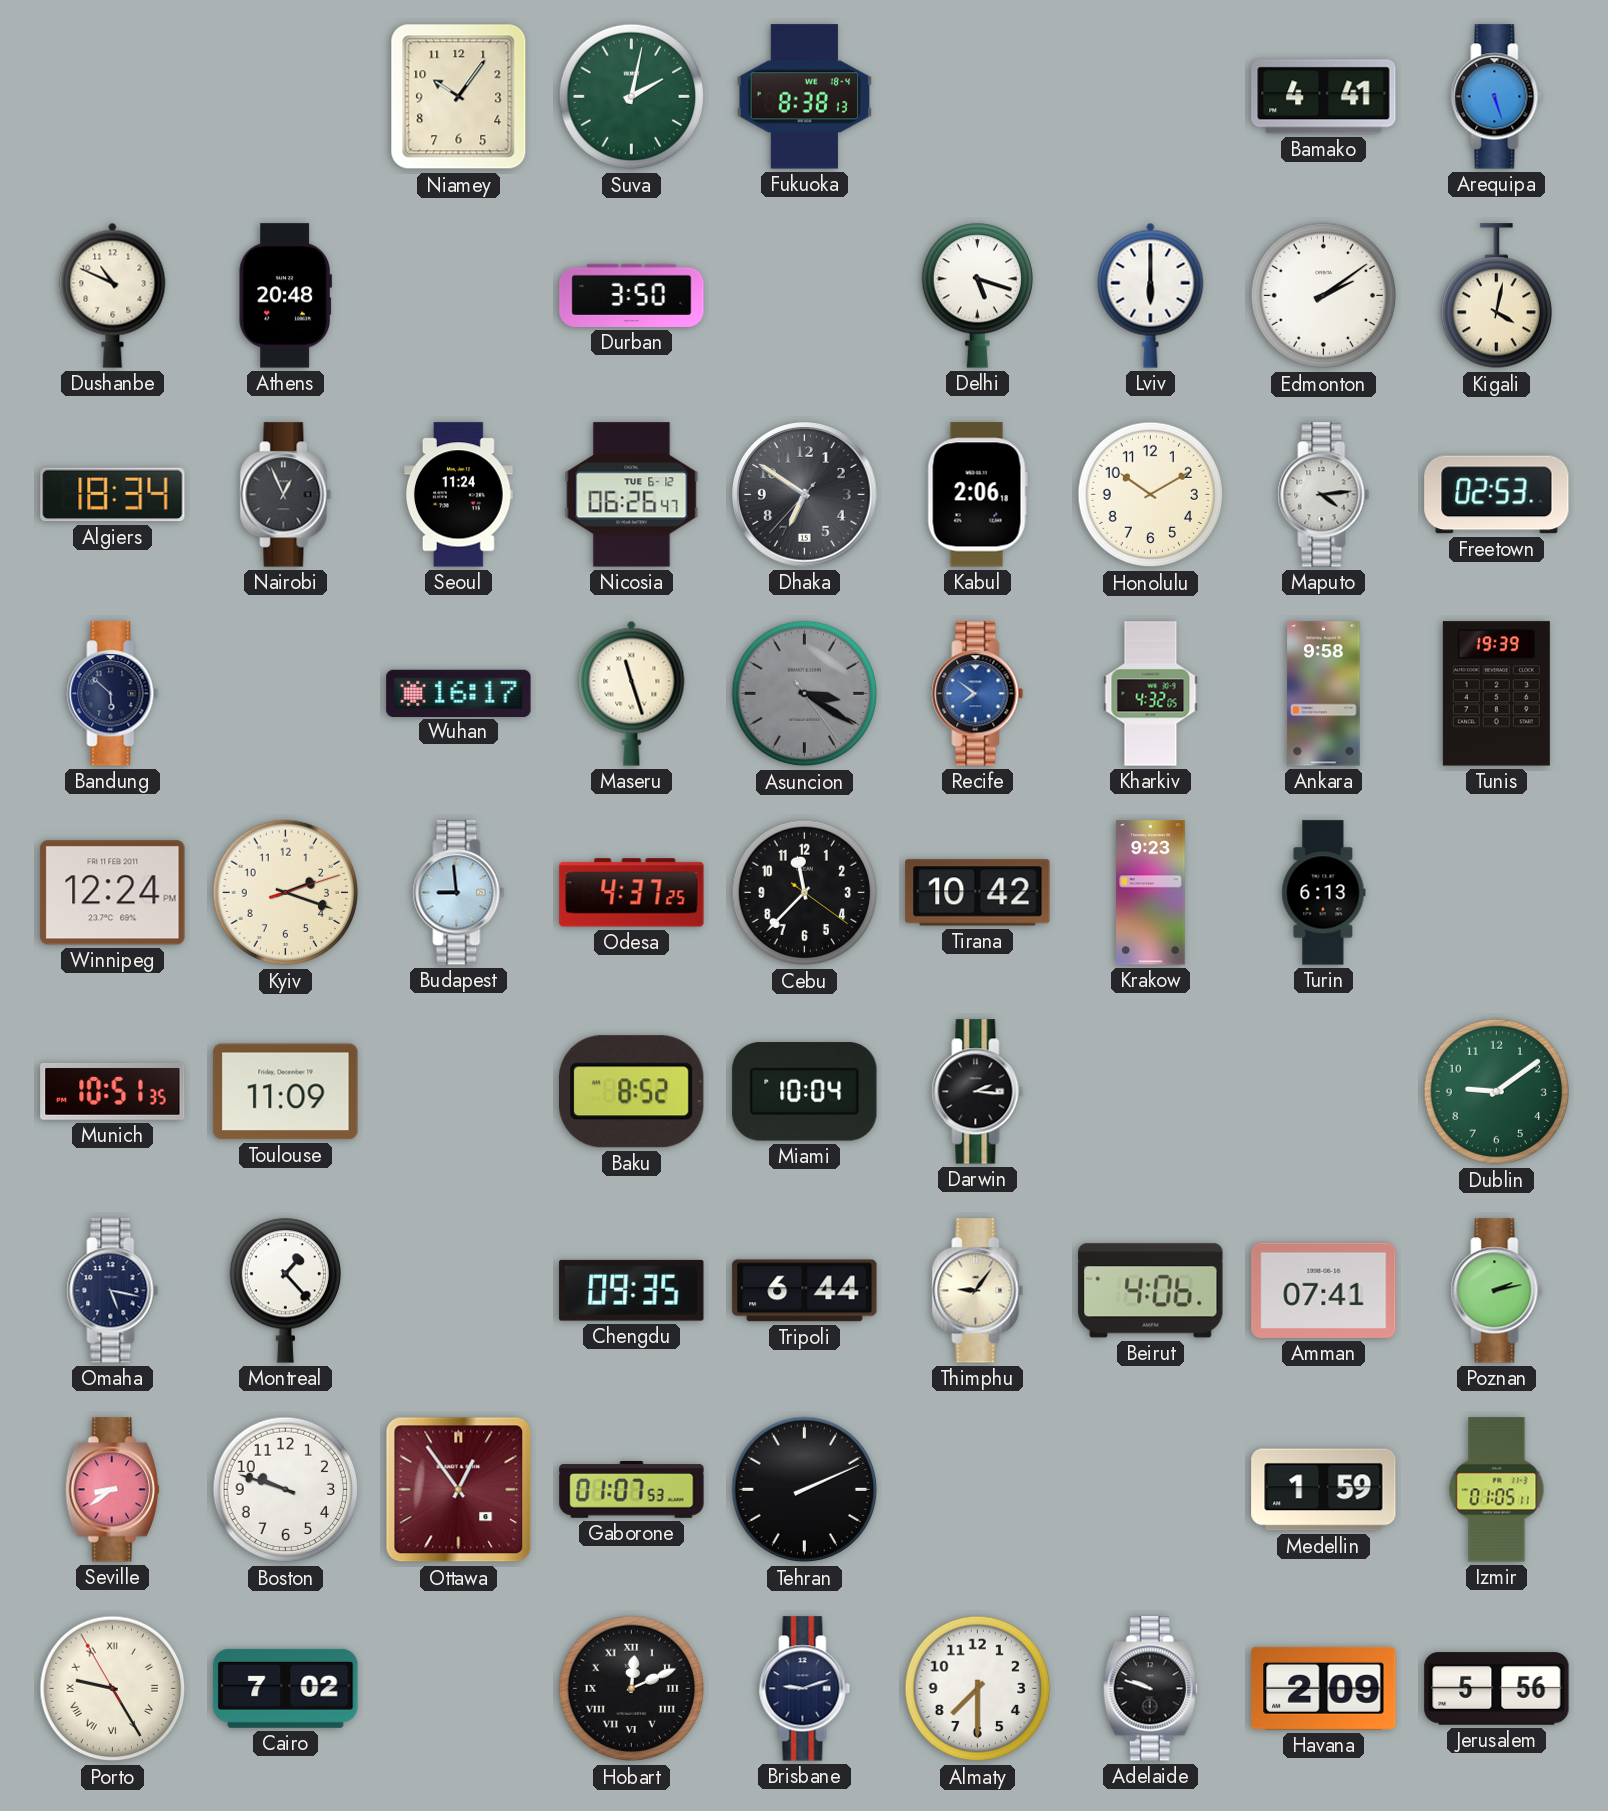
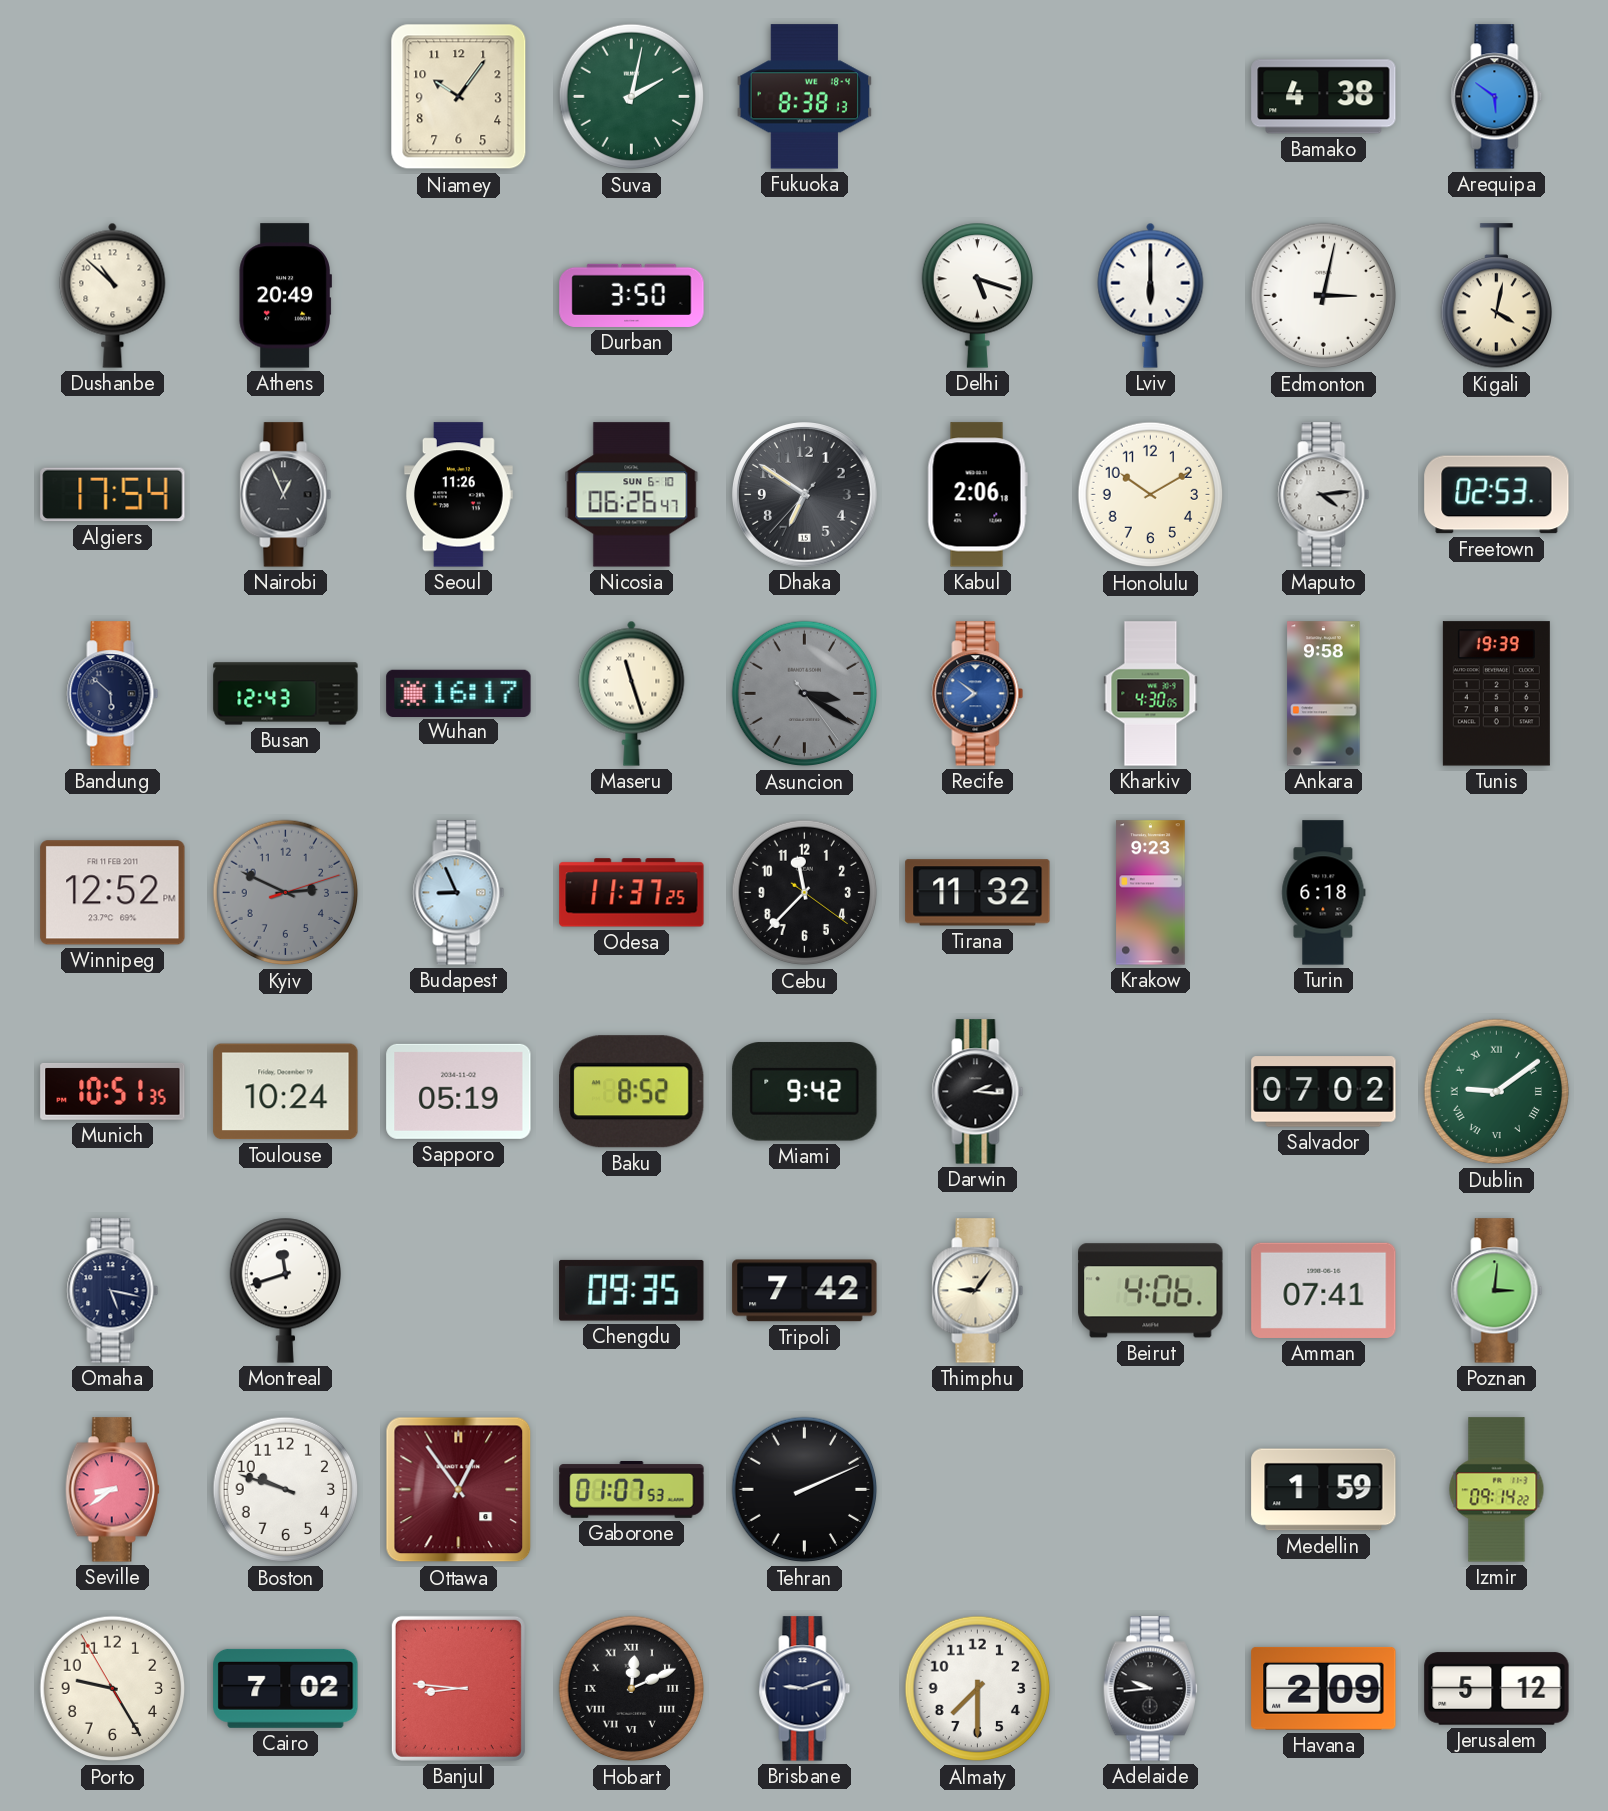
Bamako: 4:41 -> 4:38 (1324, 97)
Arequipa: 5:27 -> 5:51 (1497, 97)
Dushanbe: 10:49 -> 10:52 (113, 295)
Athens: 20:48 -> 20:49 (285, 296)
Edmonton: 2:09 -> 3:02 (1324, 296)
Algiers: 18:34 -> 17:54 (113, 495)
Seoul: 11:24 -> 11:26 (459, 495)
Nicosia date: TUE 6-12 -> SUN 6-10 (632, 495)
Busan: none -> 12:43 (286, 694)
Kharkiv: 4:32 -> 4:30 (1151, 694)
Winnipeg: 12:24 -> 12:52 (113, 893)
Kyiv: 2:18 -> 2:49 (286, 893)
Kyiv dial: cream -> grey (286, 893)
Budapest: 8:59 -> 8:56 (459, 893)
Odesa: 4:37 -> 11:37 (632, 893)
Tirana: 10:42 -> 11:32 (978, 893)
Turin: 6:13 -> 6:18 (1324, 893)
Toulouse: 11:09 -> 10:24 (286, 1092)
Sapporo: none -> 05:19 (459, 1091)
Miami: 10:04 -> 9:42 (805, 1092)
Salvador: none -> 07:02 (1324, 1092)
Dublin numerals: Arabic -> Roman (1497, 1092)
Montreal: 1:23 -> 11:42 (285, 1290)
Tripoli: 6:44 -> 7:42 (805, 1291)
Poznan: 2:13 -> 3:01 (1497, 1291)
Izmir: 01:05 -> 09:14 (1497, 1490)
Porto numerals: Roman -> Arabic (113, 1689)
Banjul: none -> 8:46 (458, 1688)
Adelaide: 9:48 -> 9:44 (1150, 1689)
Jerusalem: 5:56 -> 5:12 (1497, 1689)
